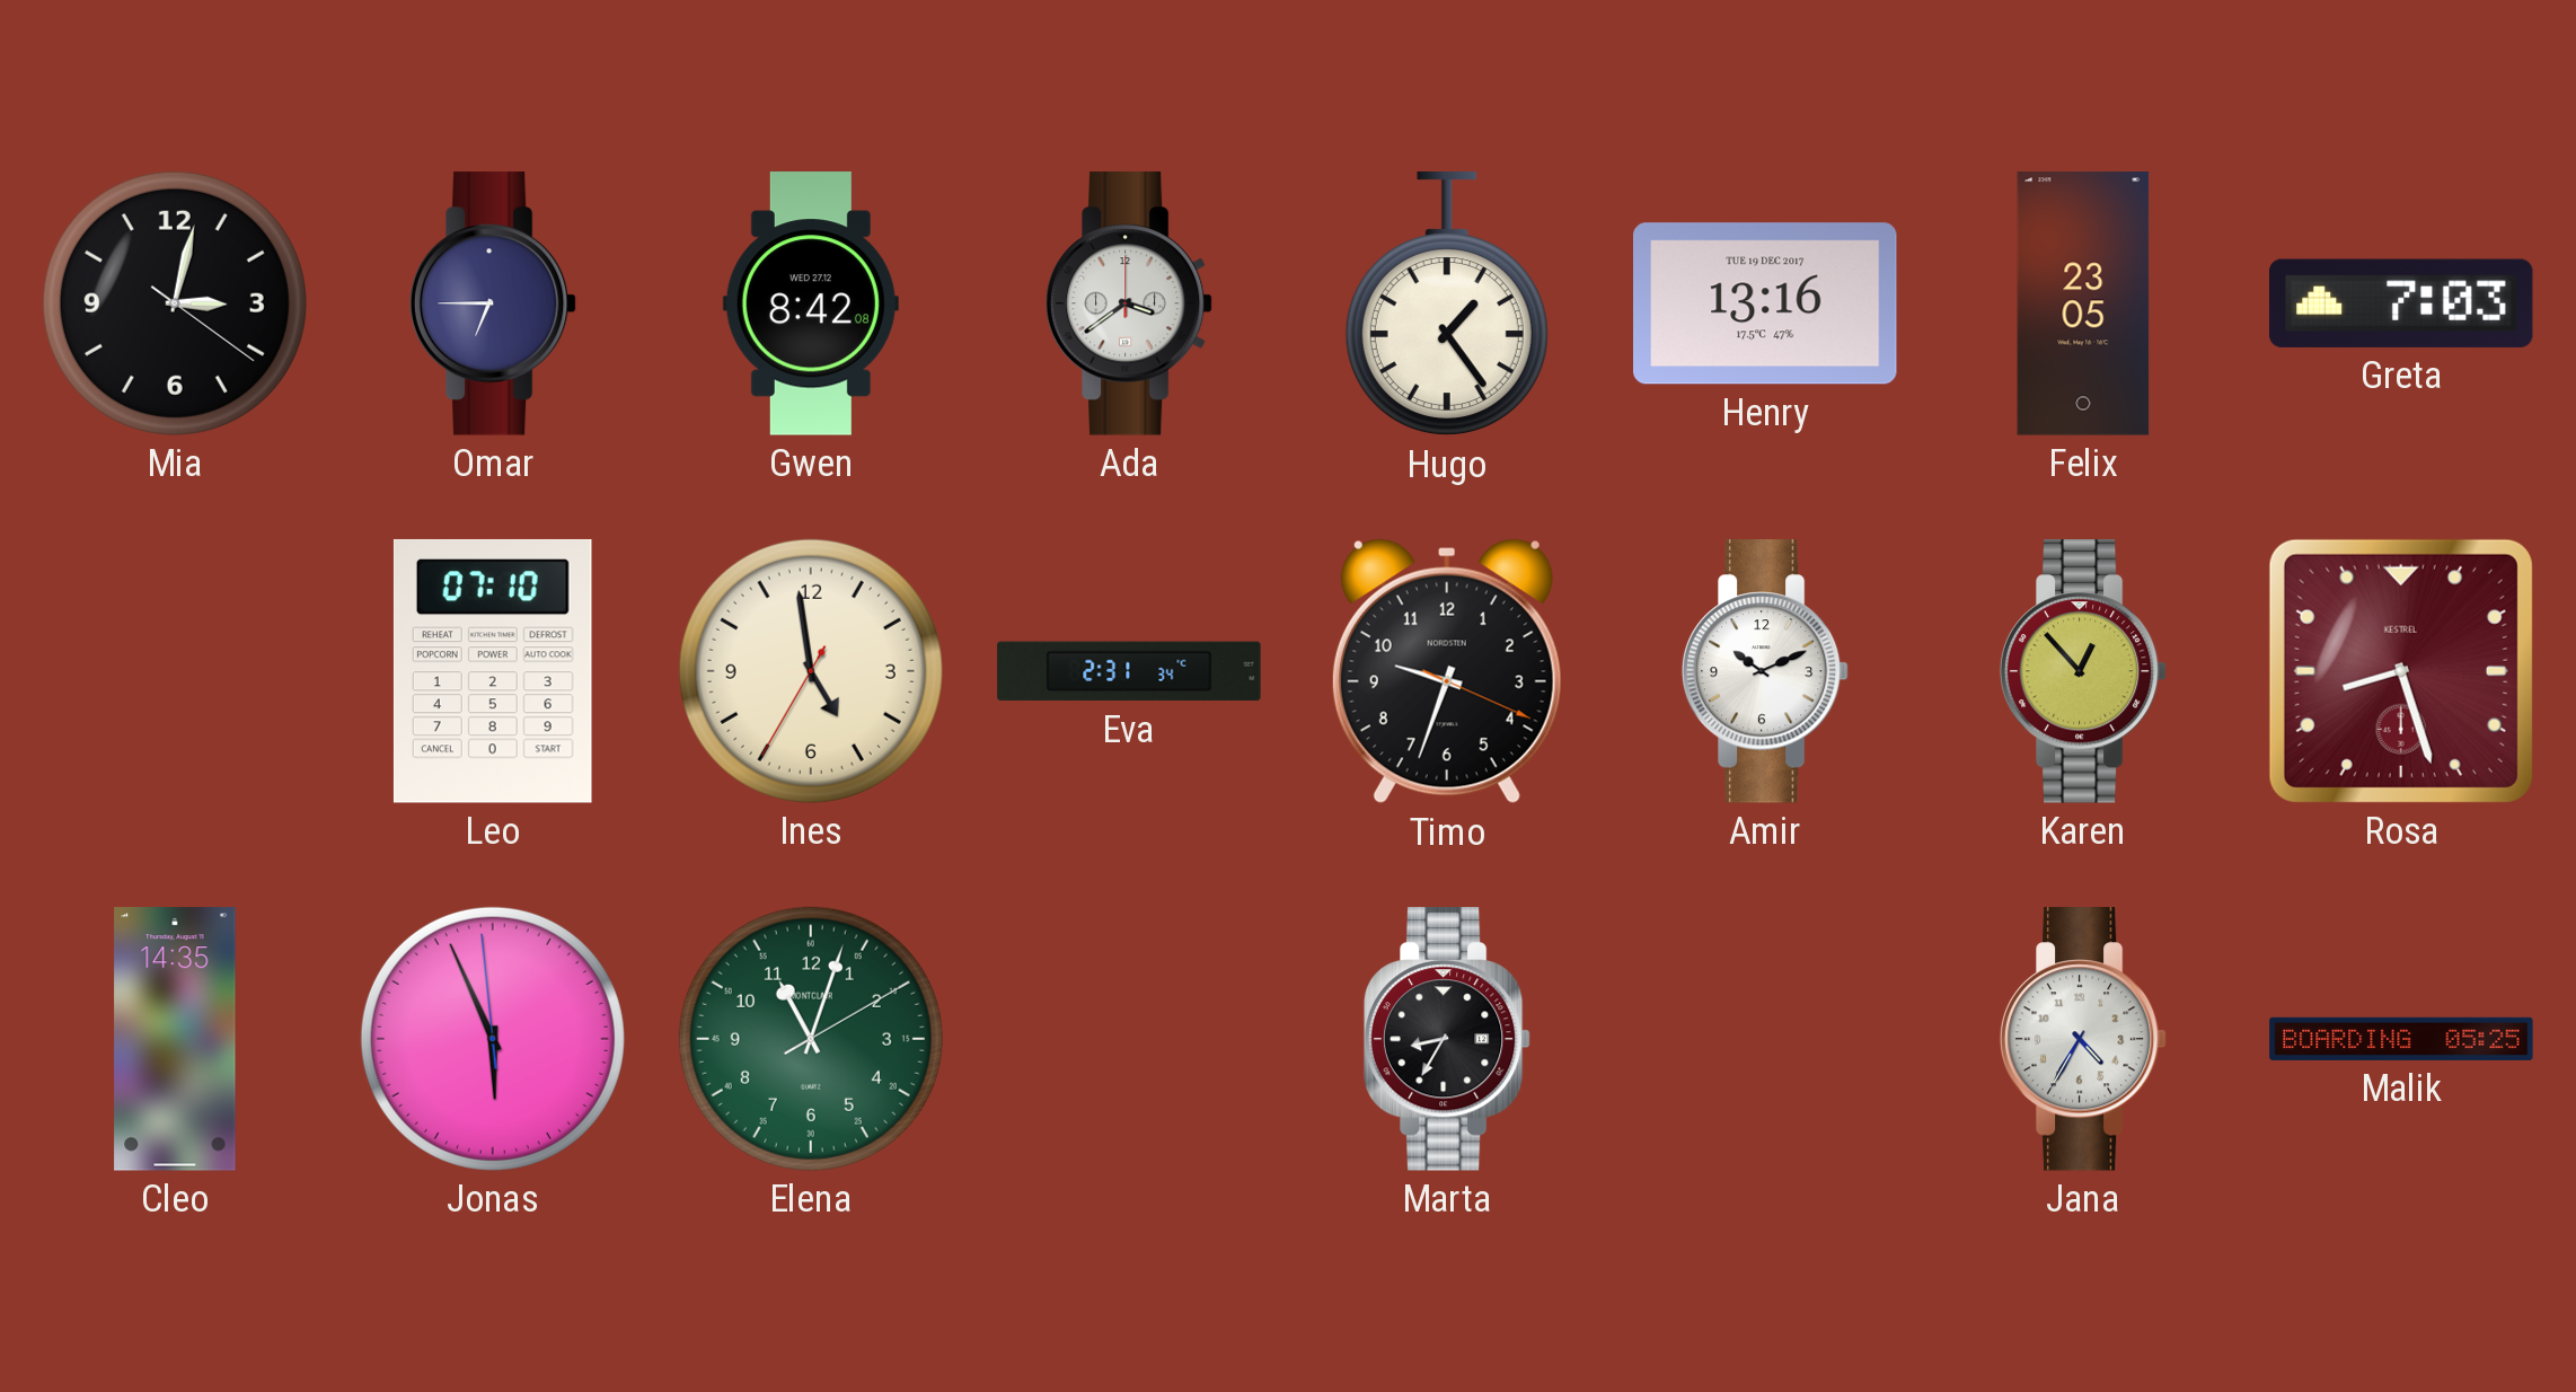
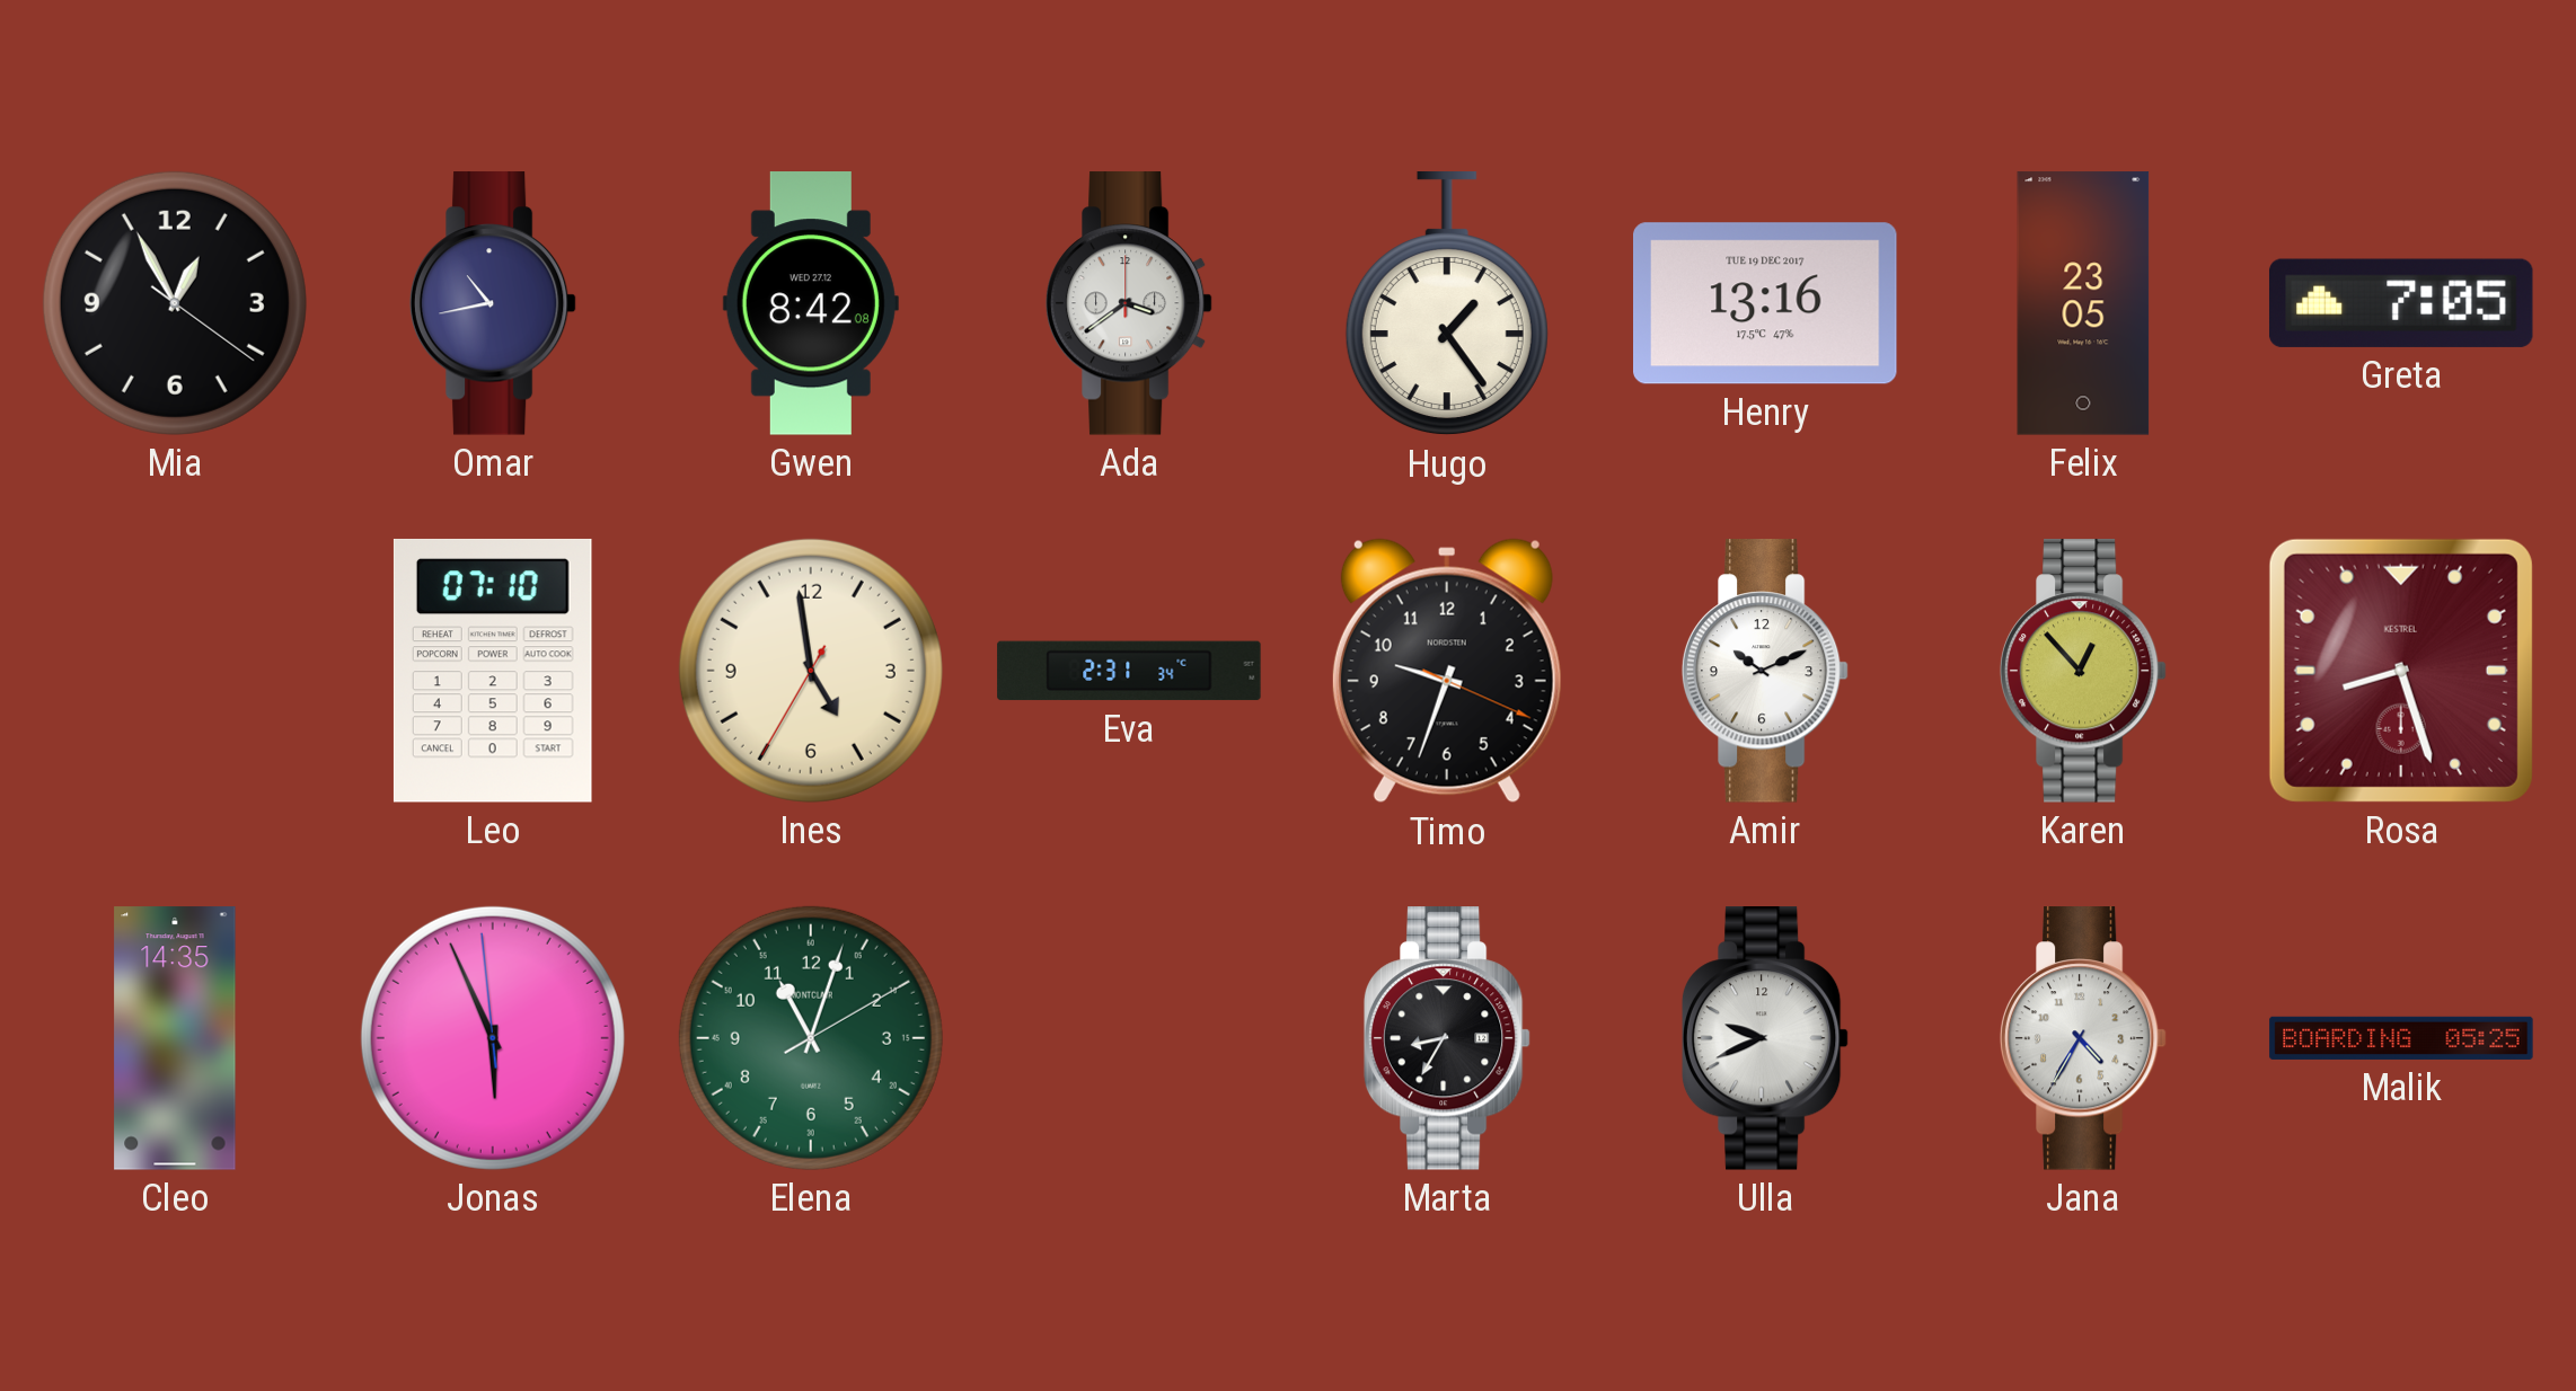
Mia: 3:02 -> 12:55 (175, 303)
Omar: 6:45 -> 10:43 (493, 303)
Greta: 7:03 -> 7:05 (2401, 303)
Ulla: none -> 9:41 (1765, 1038)
